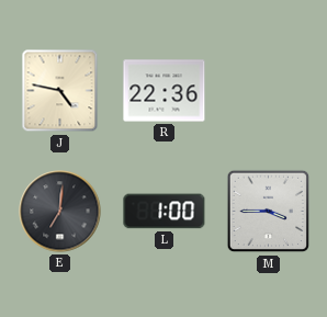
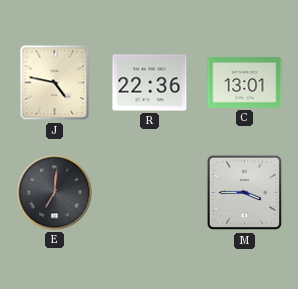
C: none -> 13:01 (245, 83)
L: 1:00 -> none (165, 212)
